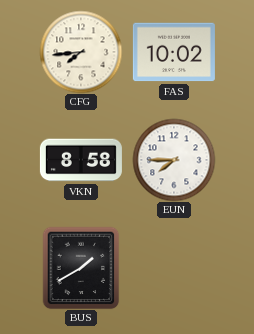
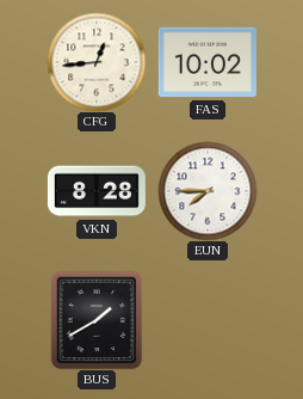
CFG: 7:44 -> 12:44 (97, 62)
VKN: 8:58 -> 8:28 (97, 191)
